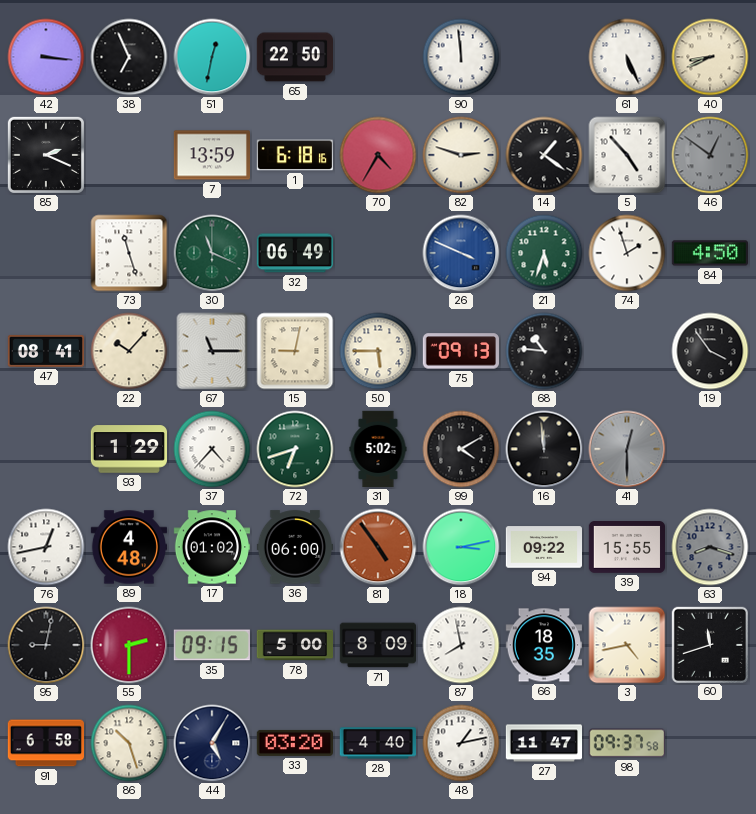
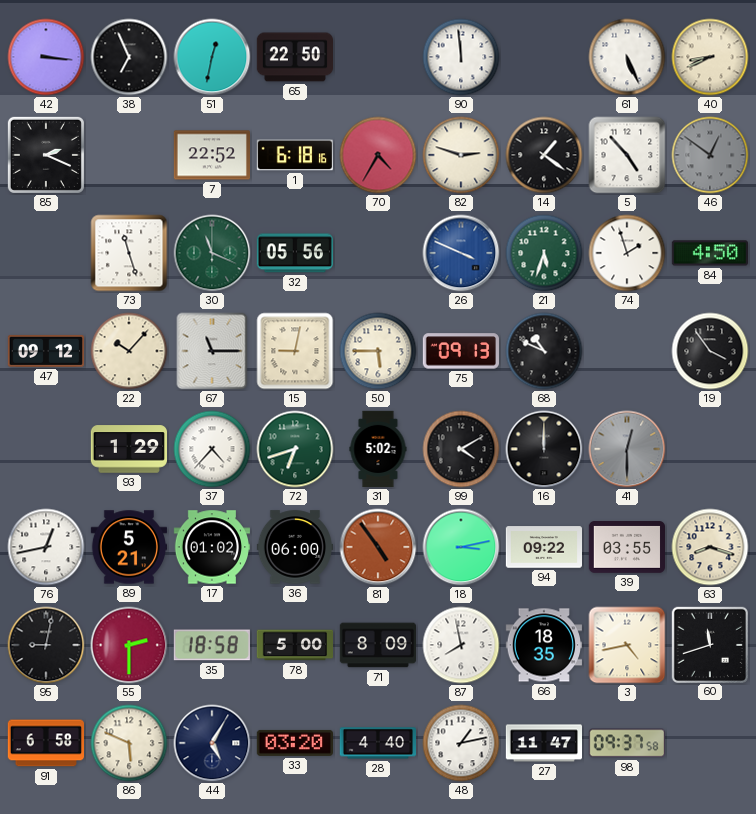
7: 13:59 -> 22:52 (211, 155)
32: 06:49 -> 05:56 (295, 253)
47: 08:41 -> 09:12 (46, 351)
68: 10:46 -> 10:49 (544, 351)
16: 11:59 -> 12:00 (544, 449)
89: 4:48 -> 5:21 (128, 547)
39: 15:55 -> 03:55 (626, 548)
63 dial: grey -> cream (710, 547)
35: 09:15 -> 18:58 (212, 645)
86: 10:27 -> 5:49 (129, 743)
